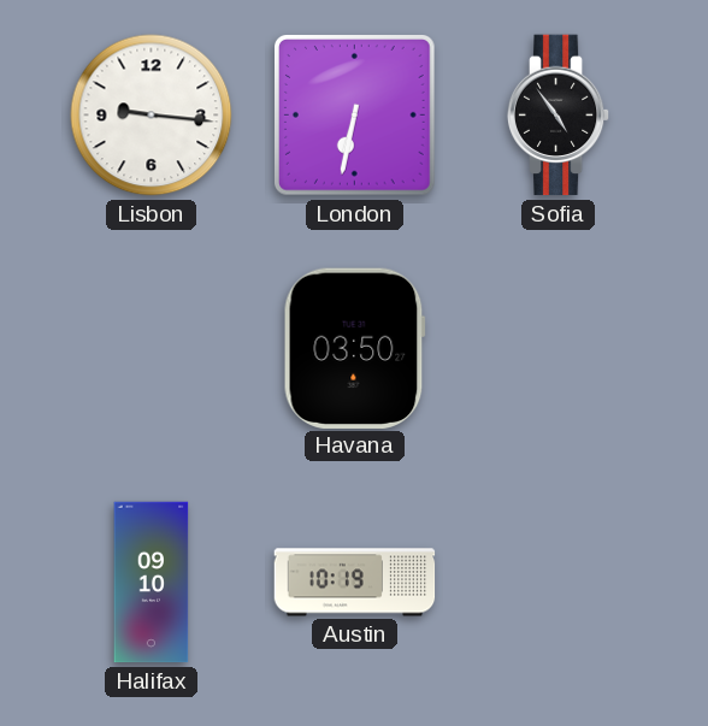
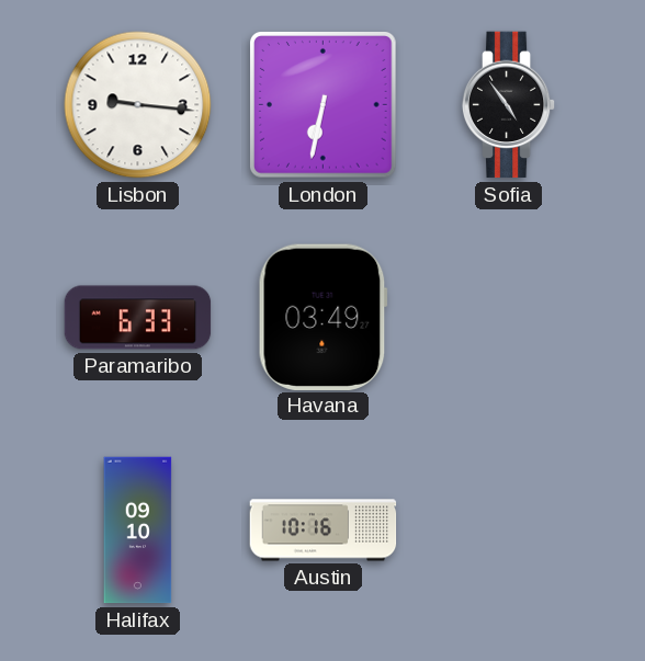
Paramaribo: none -> 6:33 (138, 318)
Havana: 03:50 -> 03:49 (322, 317)
Austin: 10:19 -> 10:16 (324, 531)
